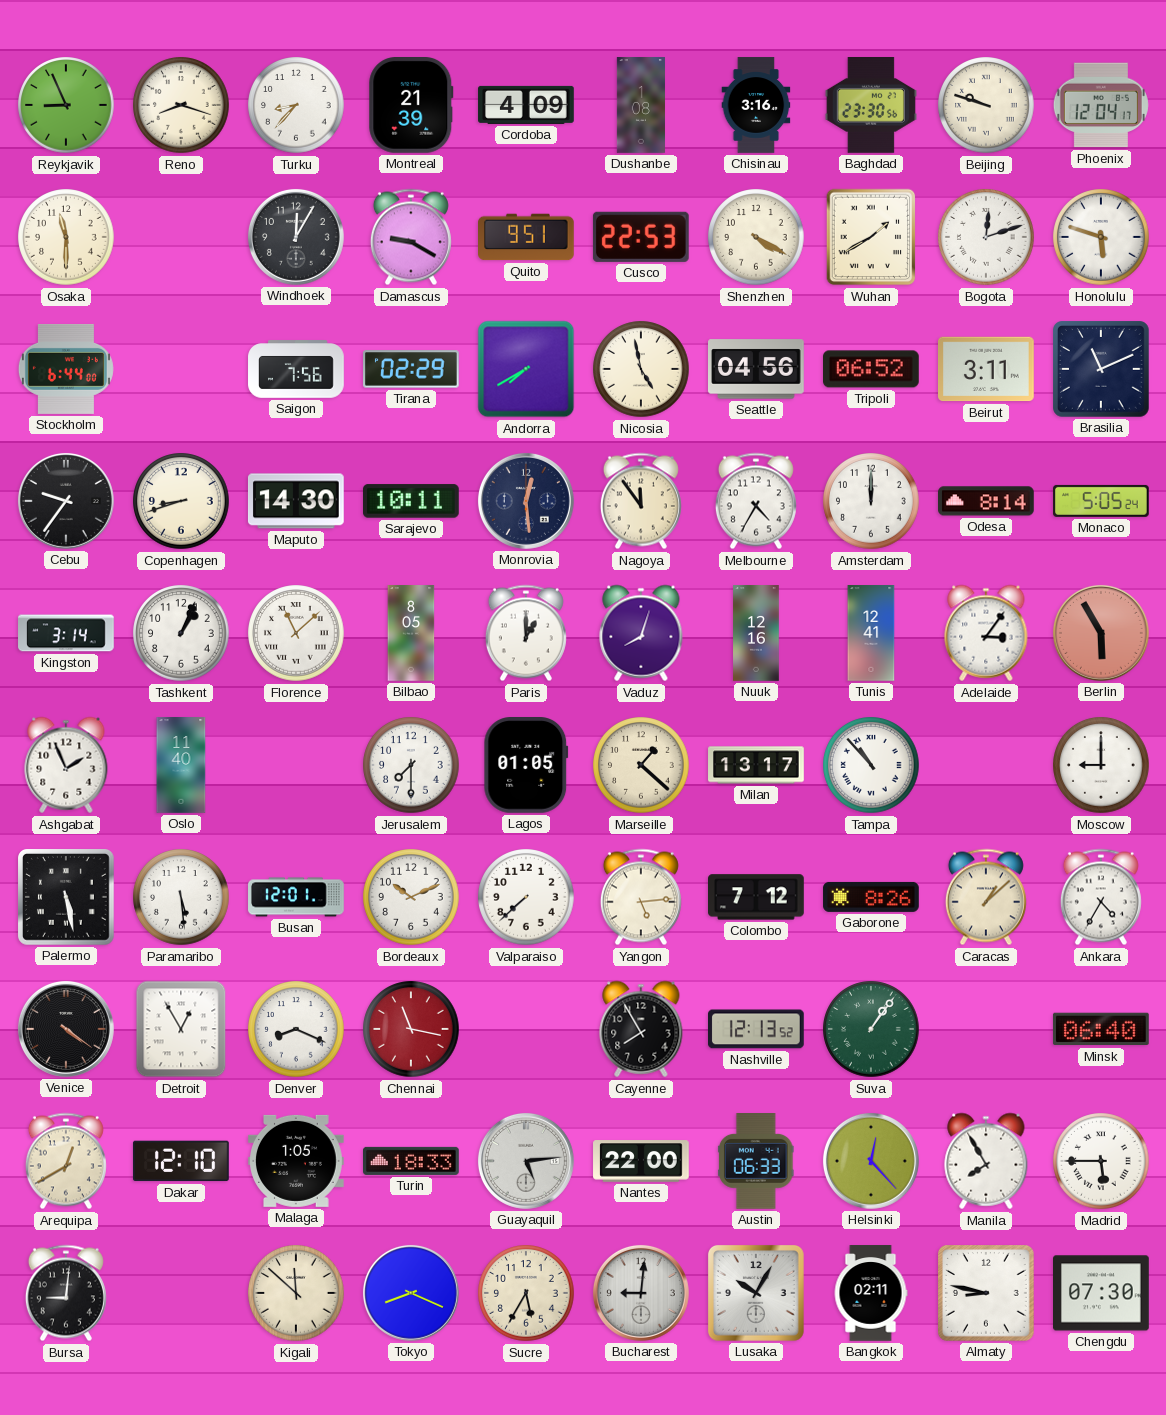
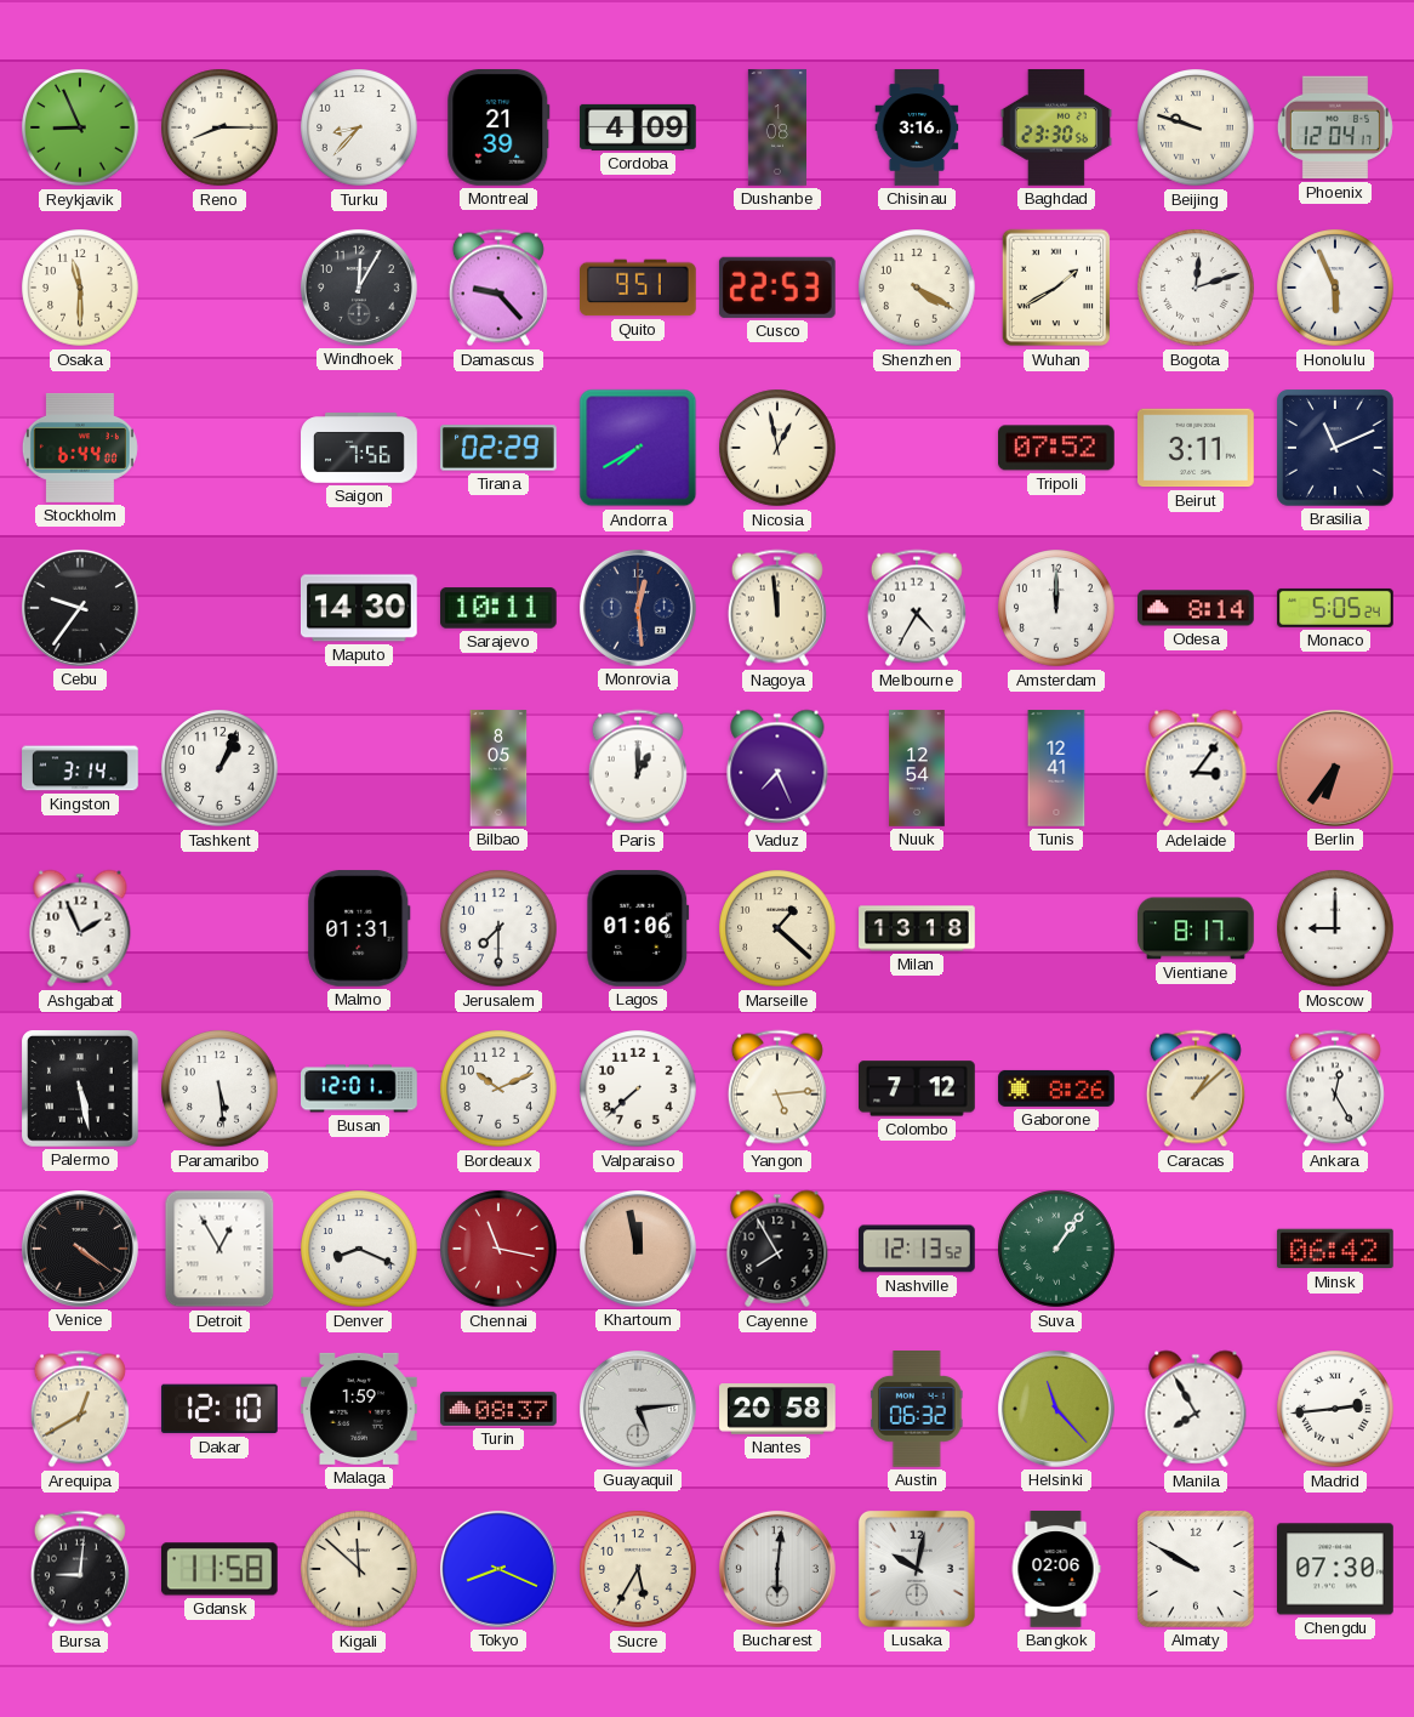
Reno: 8:18 -> 8:15 (219, 127)
Damascus: 9:20 -> 9:23 (498, 288)
Honolulu: 5:48 -> 5:56 (1335, 288)
Nicosia: 4:58 -> 12:58 (777, 448)
Seattle: 04:56 -> none (757, 369)
Tripoli: 06:52 -> 07:52 (1057, 448)
Copenhagen: 8:42 -> none (181, 501)
Nagoya: 11:54 -> 11:59 (777, 608)
Florence: 11:08 -> none (296, 633)
Vaduz: 8:03 -> 7:26 (777, 768)
Nuuk: 12:16 -> 12:54 (917, 768)
Berlin: 5:55 -> 6:36 (1335, 768)
Oslo: 11:40 -> none (181, 765)
Malmo: none -> 01:31 (359, 929)
Lagos: 01:05 -> 01:06 (638, 929)
Milan: 13:17 -> 13:18 (917, 928)
Tampa: 10:53 -> none (871, 765)
Vientiane: none -> 8:17 (1197, 928)
Ankara: 4:35 -> 12:25 (1335, 1088)
Khartoum: none -> 11:58 (638, 1249)
Minsk: 06:40 -> 06:42 (1335, 1249)
Malaga: 1:05 -> 1:59 (360, 1409)
Turin: 18:33 -> 08:37 (500, 1409)
Nantes: 22:00 -> 20:58 (777, 1409)
Austin: 06:33 -> 06:32 (917, 1410)
Helsinki: 12:23 -> 11:23 (1056, 1409)
Madrid: 5:45 -> 2:44 (1335, 1409)
Gdansk: none -> 11:58 (219, 1569)
Bucharest: 9:01 -> 6:01 (777, 1569)
Lusaka: 10:05 -> 10:02 (917, 1569)
Bangkok: 02:11 -> 02:06 (1056, 1569)
Almaty: 8:47 -> 9:50 (1197, 1570)
